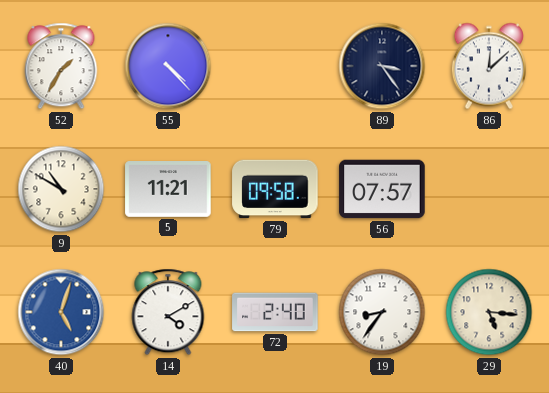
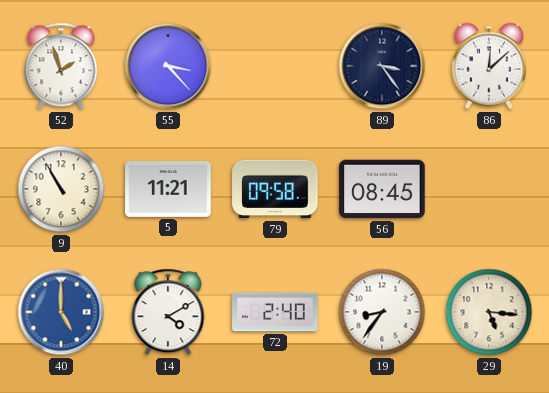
52: 1:35 -> 1:57 (61, 66)
55: 4:23 -> 3:23 (168, 66)
9: 10:50 -> 10:55 (61, 189)
56: 07:57 -> 08:45 (382, 189)
40: 5:03 -> 5:00 (61, 312)
